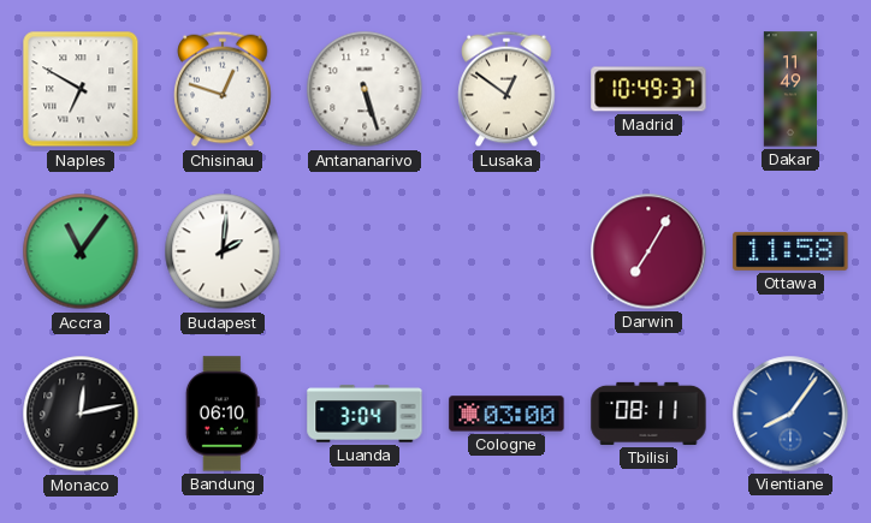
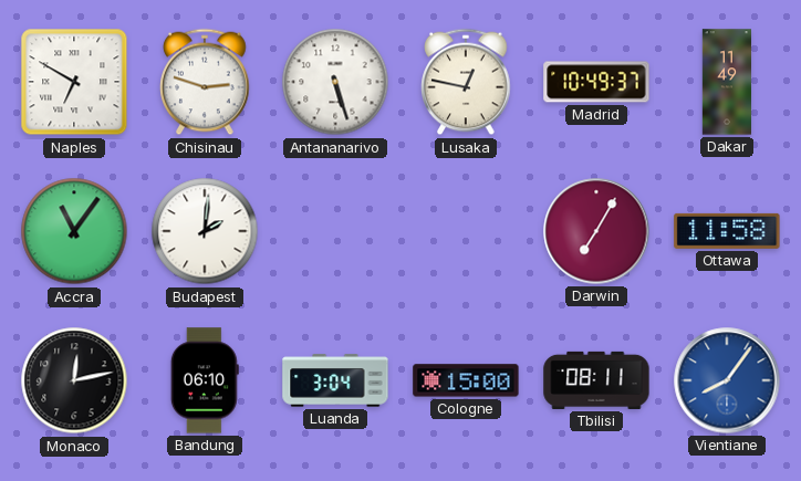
Chisinau: 12:48 -> 2:48 (205, 82)
Lusaka: 12:51 -> 12:47 (466, 82)
Cologne: 03:00 -> 15:00 (466, 380)
